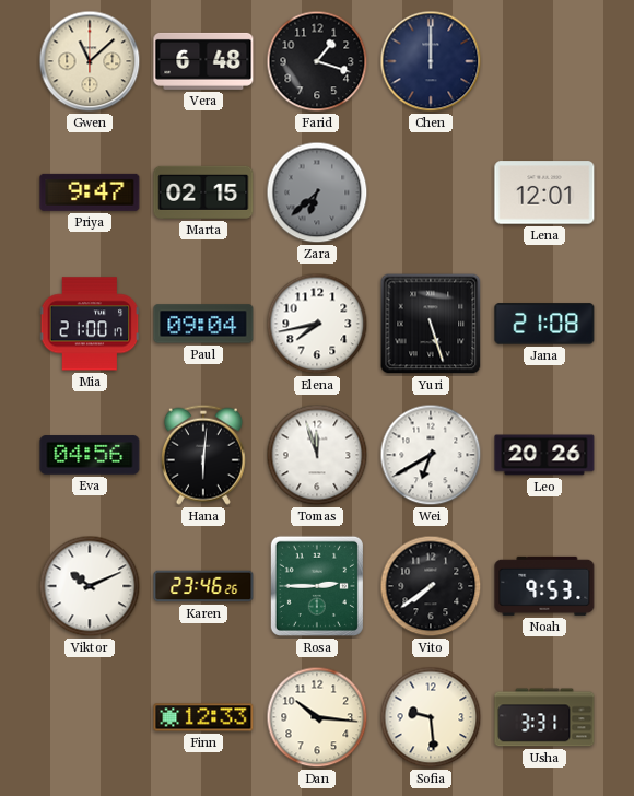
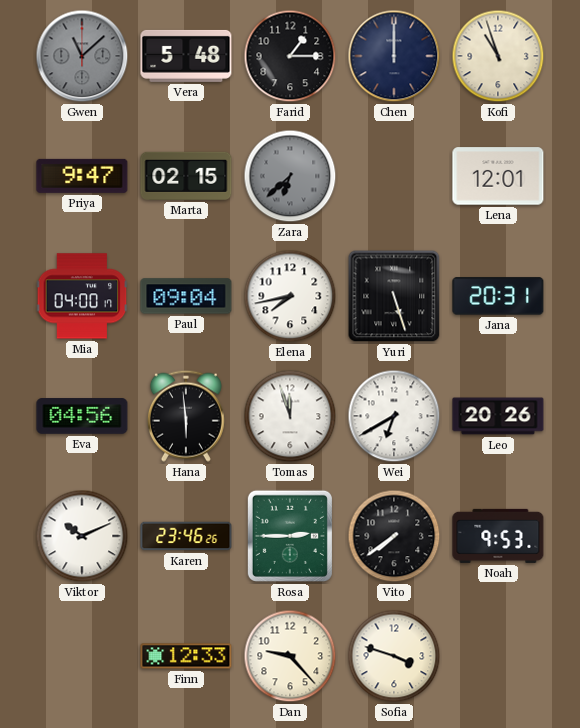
Gwen dial: cream -> grey (82, 56)
Vera: 6:48 -> 5:48 (186, 56)
Farid: 1:18 -> 1:15 (290, 56)
Kofi: none -> 10:57 (498, 56)
Mia: 21:00 -> 04:00 (82, 296)
Jana: 21:08 -> 20:31 (498, 296)
Hana: 6:01 -> 5:59 (186, 416)
Dan: 10:16 -> 9:23 (290, 656)
Sofia: 9:29 -> 3:48 (394, 656)
Usha: 3:31 -> none (544, 717)
